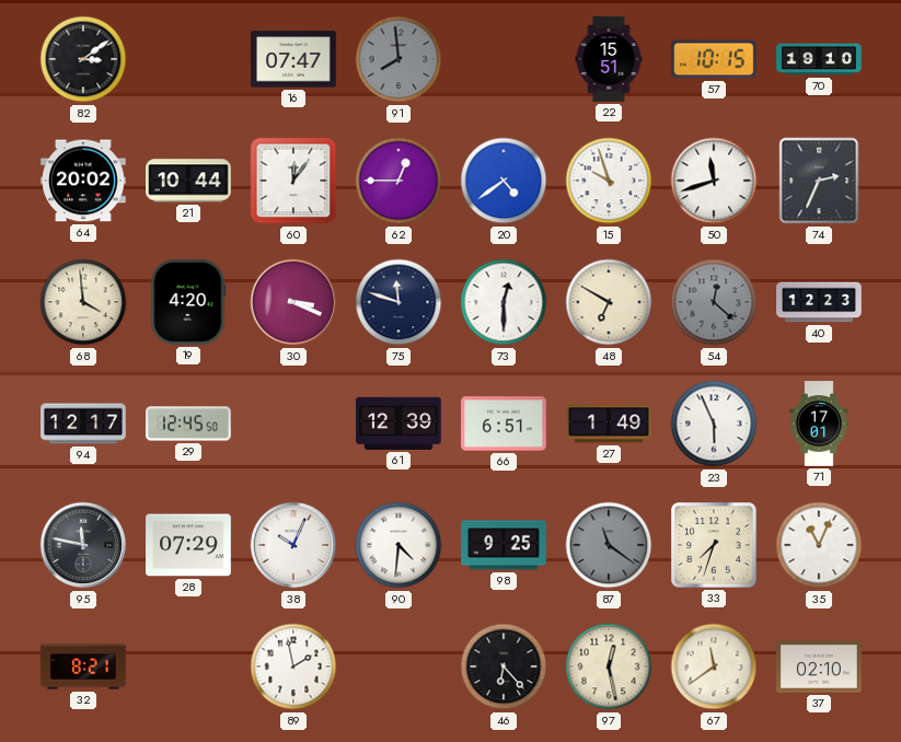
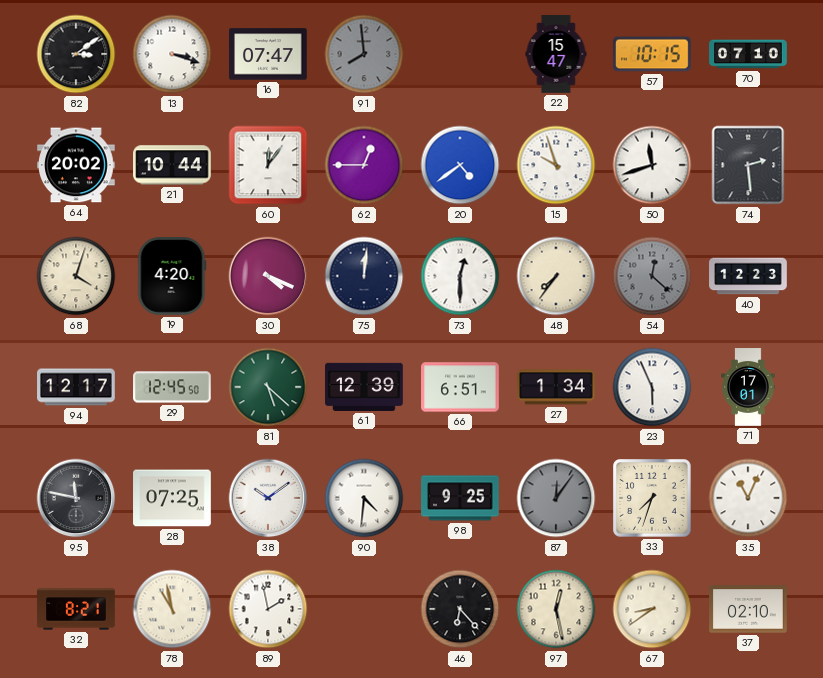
13: none -> 3:18 (172, 54)
22: 15:51 -> 15:47 (556, 54)
70: 19:10 -> 07:10 (748, 54)
74: 2:34 -> 2:29 (748, 165)
68: 3:59 -> 4:03 (76, 276)
30: 3:19 -> 4:19 (268, 276)
75: 11:48 -> 12:01 (364, 276)
48: 6:50 -> 7:36 (556, 276)
81: none -> 5:22 (268, 387)
27: 1:49 -> 1:34 (557, 387)
28: 07:29 -> 07:25 (172, 498)
38: 10:04 -> 10:09 (268, 498)
87: 11:21 -> 12:06 (556, 498)
78: none -> 10:58 (172, 609)
67: 11:39 -> 8:39 (652, 609)
